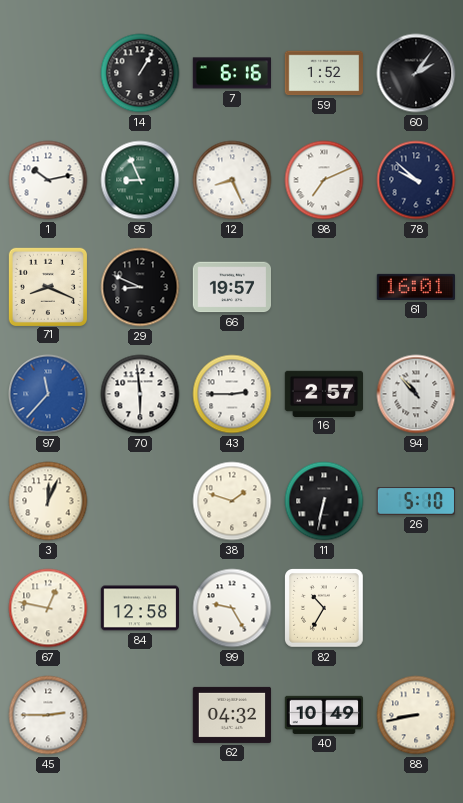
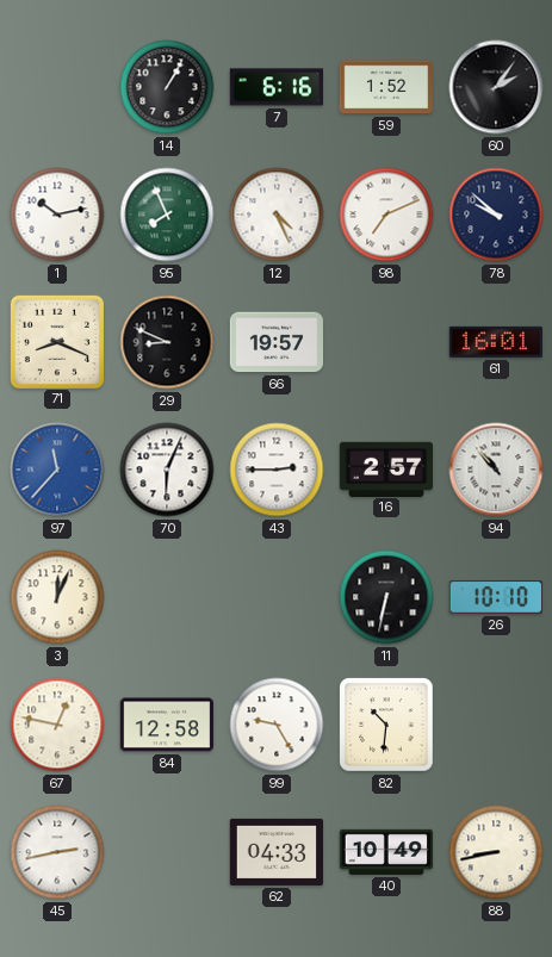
95: 8:56 -> 7:56 (167, 215)
12: 8:26 -> 4:26 (277, 215)
70: 5:59 -> 6:04 (167, 470)
38: 1:48 -> none (232, 501)
26: 5:10 -> 10:10 (495, 597)
82: 10:35 -> 10:31 (387, 726)
45: 2:45 -> 2:43 (57, 852)
62: 04:32 -> 04:33 (275, 852)
